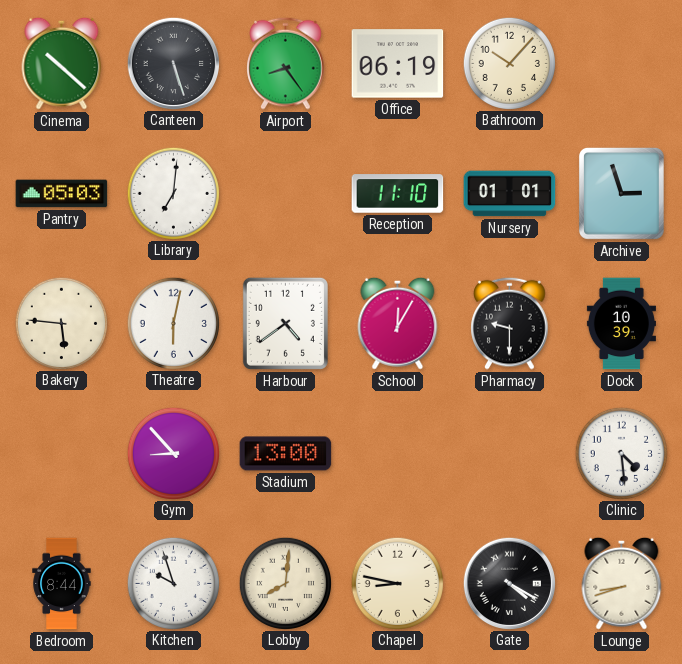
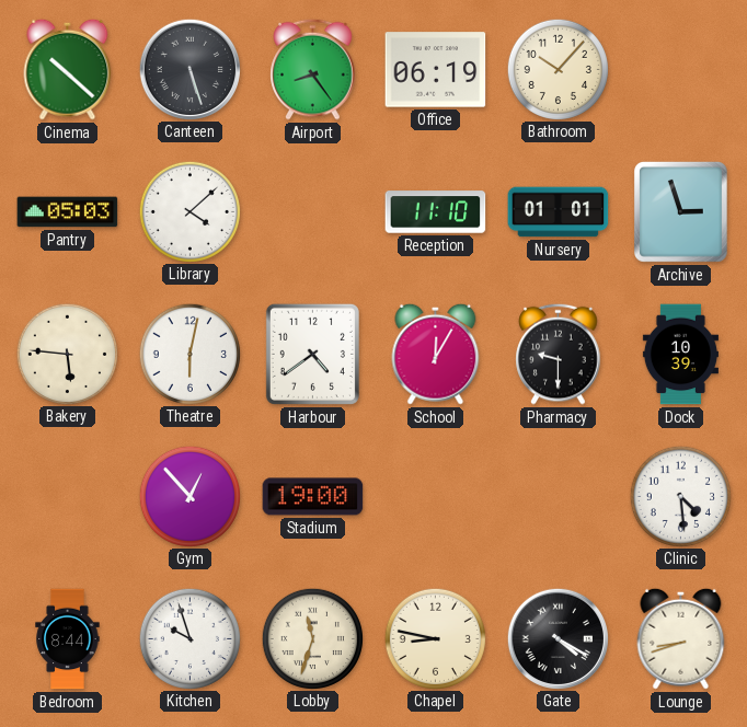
Library: 7:01 -> 4:08 (189, 211)
Gym: 8:53 -> 12:53 (189, 496)
Stadium: 13:00 -> 19:00 (313, 497)
Lobby: 8:01 -> 11:33 (312, 638)
